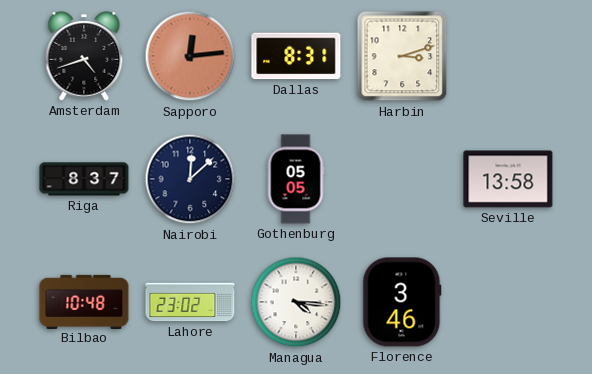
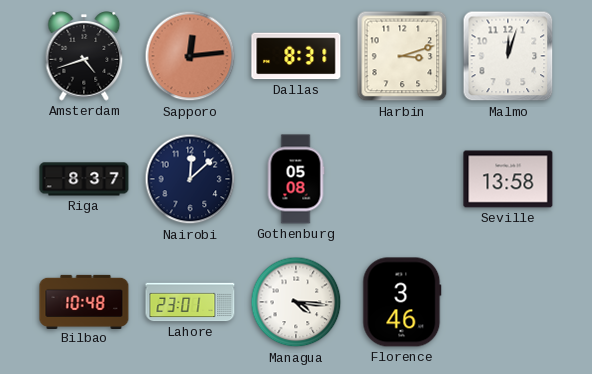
Malmo: none -> 12:03 (508, 56)
Gothenburg: 05:05 -> 05:08 (296, 179)
Lahore: 23:02 -> 23:01 (190, 302)
